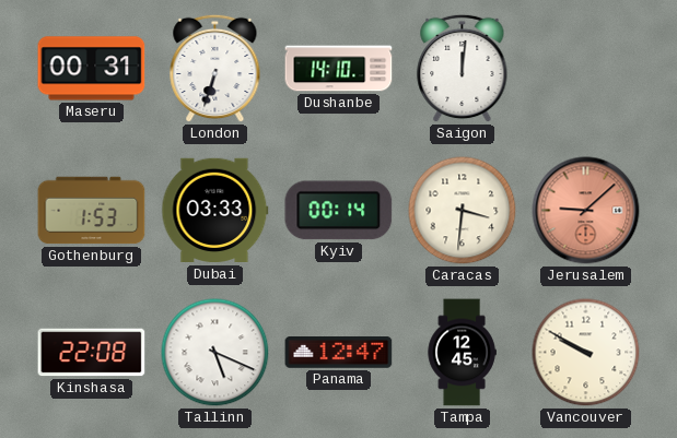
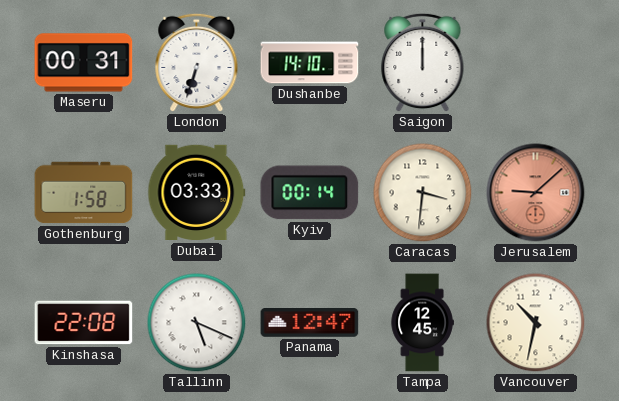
Saigon: 12:01 -> 12:00 (423, 63)
Gothenburg: 1:53 -> 1:58 (84, 193)
Vancouver: 9:50 -> 10:32 (536, 323)
